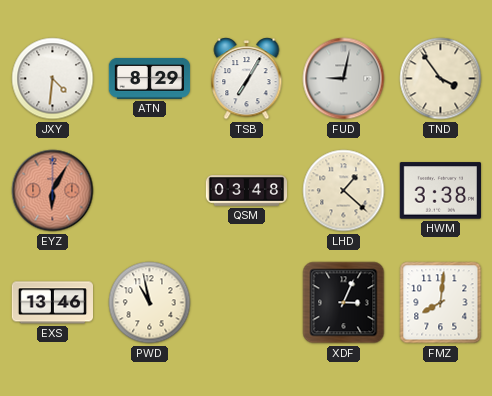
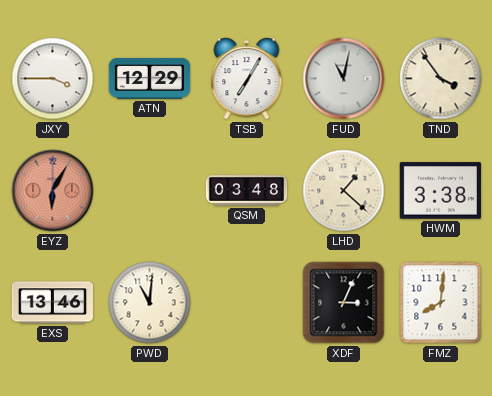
JXY: 4:31 -> 3:45 (53, 79)
ATN: 8:29 -> 12:29 (150, 78)
FUD: 9:02 -> 11:02 (344, 79)
PWD: 10:58 -> 11:01 (150, 303)
